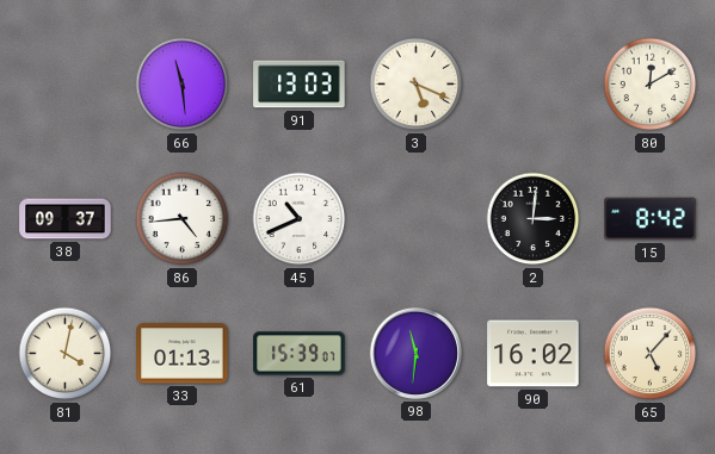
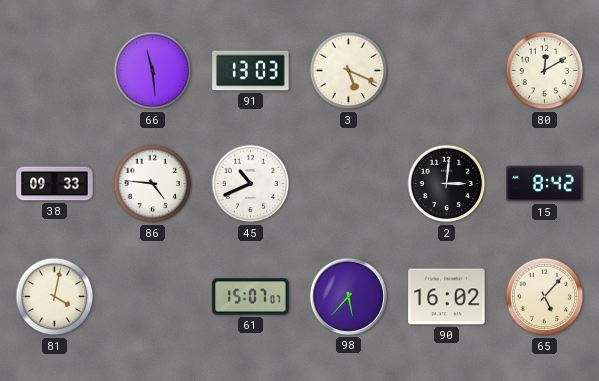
38: 09:37 -> 09:33 (55, 184)
86: 4:44 -> 4:46 (153, 184)
33: 01:13 -> none (183, 354)
61: 15:39 -> 15:07 (251, 297)
98: 11:31 -> 5:37 (348, 296)
